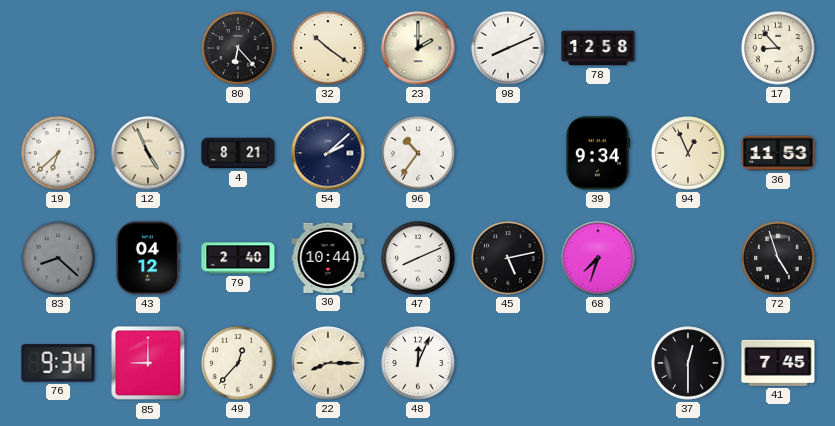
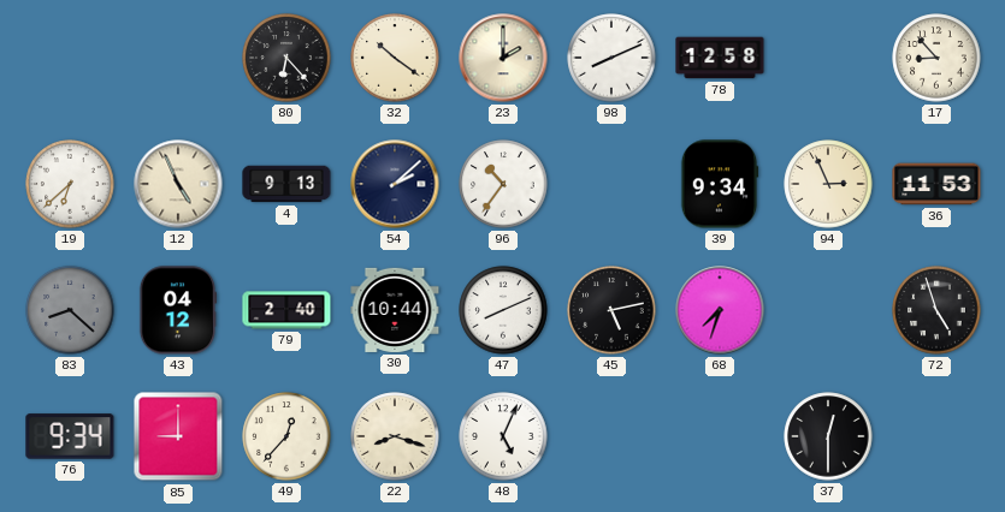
4: 8:21 -> 9:13 (286, 184)
94: 12:56 -> 2:56 (828, 184)
22: 8:15 -> 8:18 (395, 436)
48: 12:04 -> 5:04 (503, 436)
41: 7:45 -> none (778, 363)
